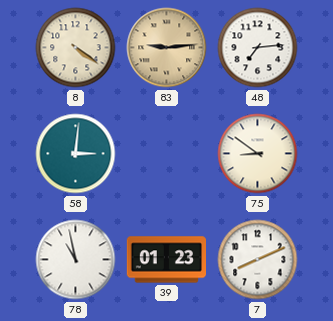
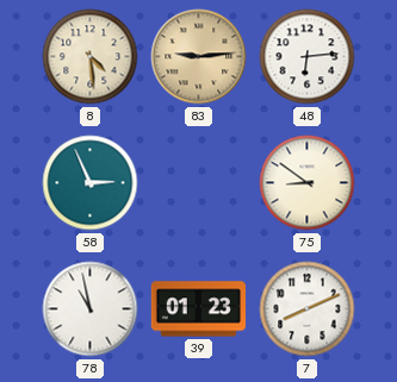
8: 4:21 -> 4:29 (91, 57)
48: 7:14 -> 6:14 (308, 57)
58: 3:01 -> 2:56 (91, 183)
